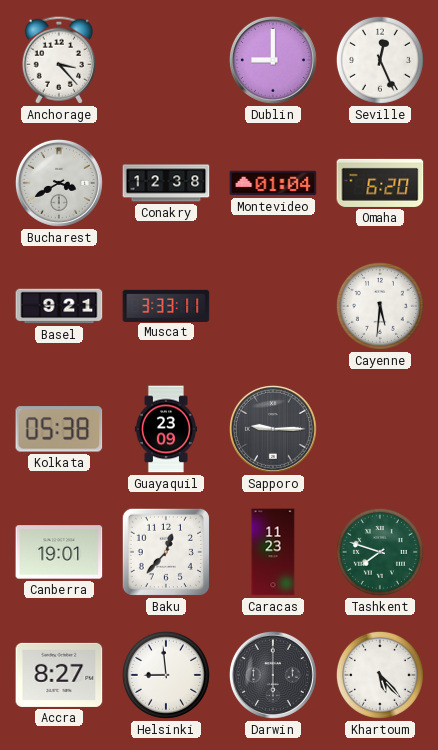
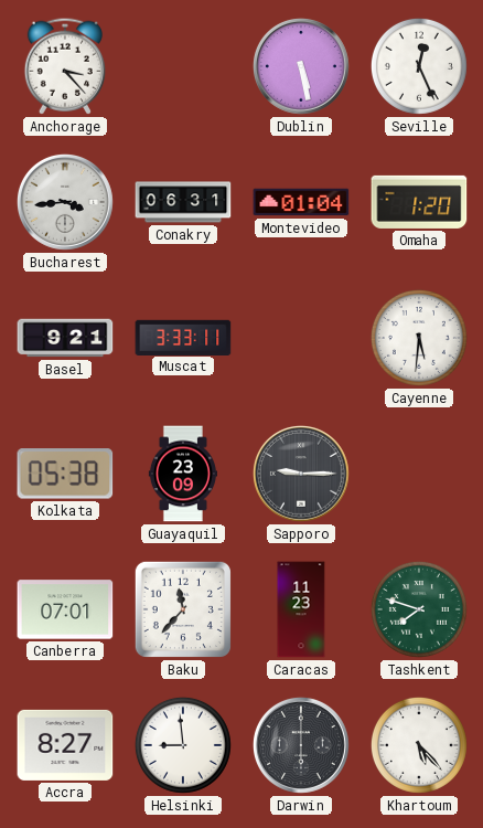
Dublin: 9:00 -> 5:28 (301, 66)
Bucharest: 3:40 -> 3:44 (65, 202)
Conakry: 12:38 -> 06:31 (183, 202)
Omaha: 6:20 -> 1:20 (419, 202)
Canberra: 19:01 -> 07:01 (65, 609)
Baku: 12:37 -> 11:37 (183, 609)
